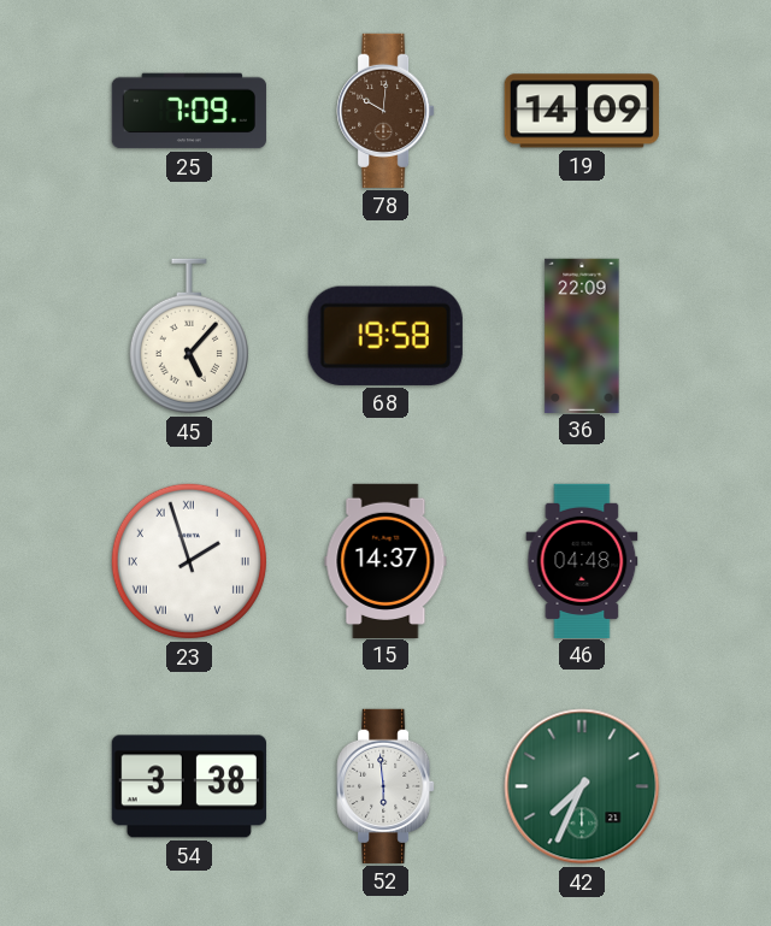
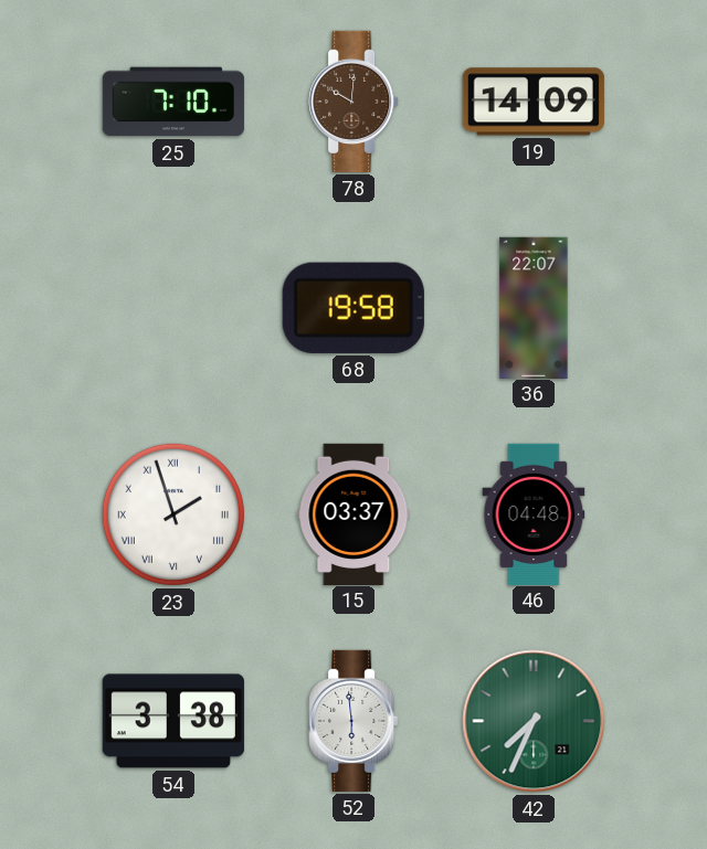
25: 7:09 -> 7:10 (172, 102)
45: 5:07 -> none (189, 336)
36: 22:09 -> 22:07 (534, 307)
15: 14:37 -> 03:37 (353, 513)
